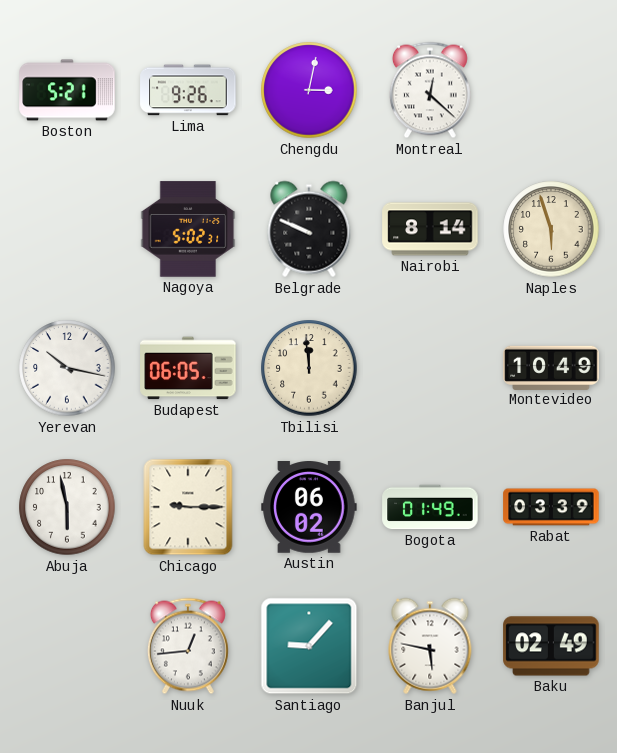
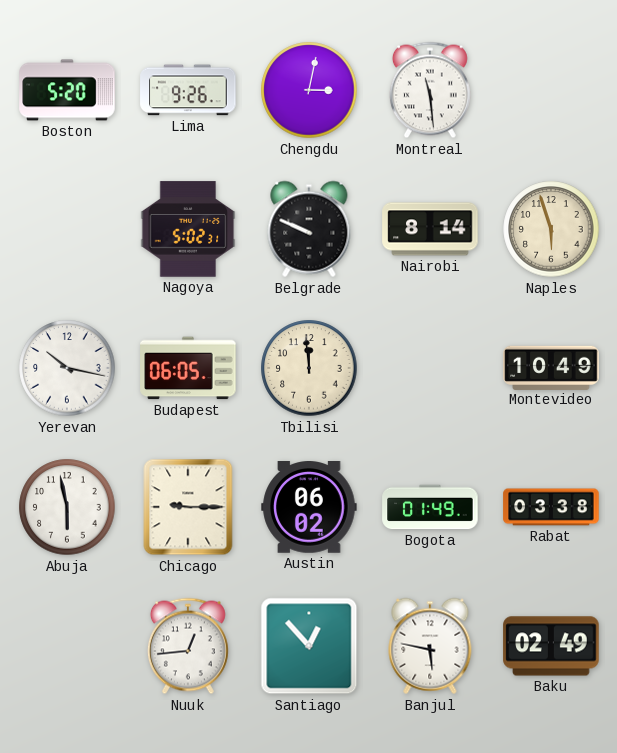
Boston: 5:21 -> 5:20 (67, 90)
Montreal: 12:22 -> 11:29 (430, 90)
Rabat: 03:39 -> 03:38 (551, 507)
Santiago: 9:07 -> 12:53 (309, 646)
